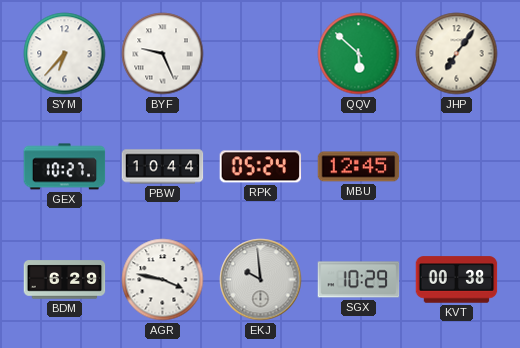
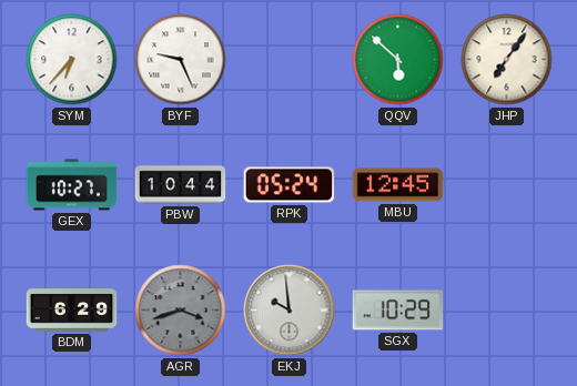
AGR: 3:47 -> 3:42 (181, 311)
AGR dial: white -> grey (181, 311)
KVT: 00:38 -> none (457, 280)
